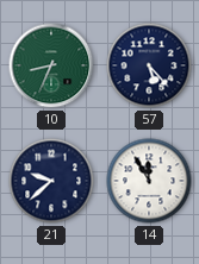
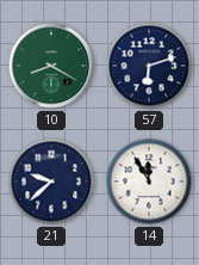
10: 8:34 -> 8:20 (51, 66)
57: 5:23 -> 6:12 (149, 66)
